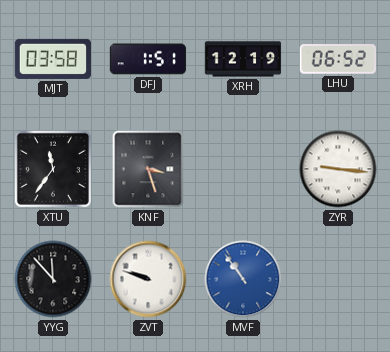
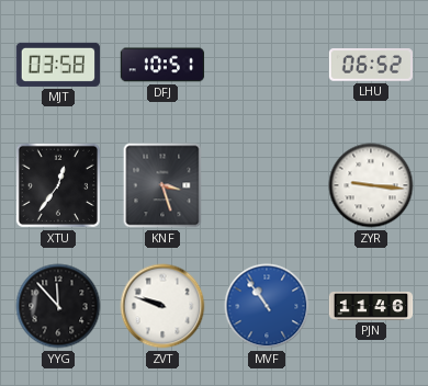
DFJ: 1:51 -> 10:51 (162, 65)
XRH: 12:19 -> none (243, 59)
XTU: 11:36 -> 12:36 (58, 185)
PJN: none -> 11:46 (371, 306)
